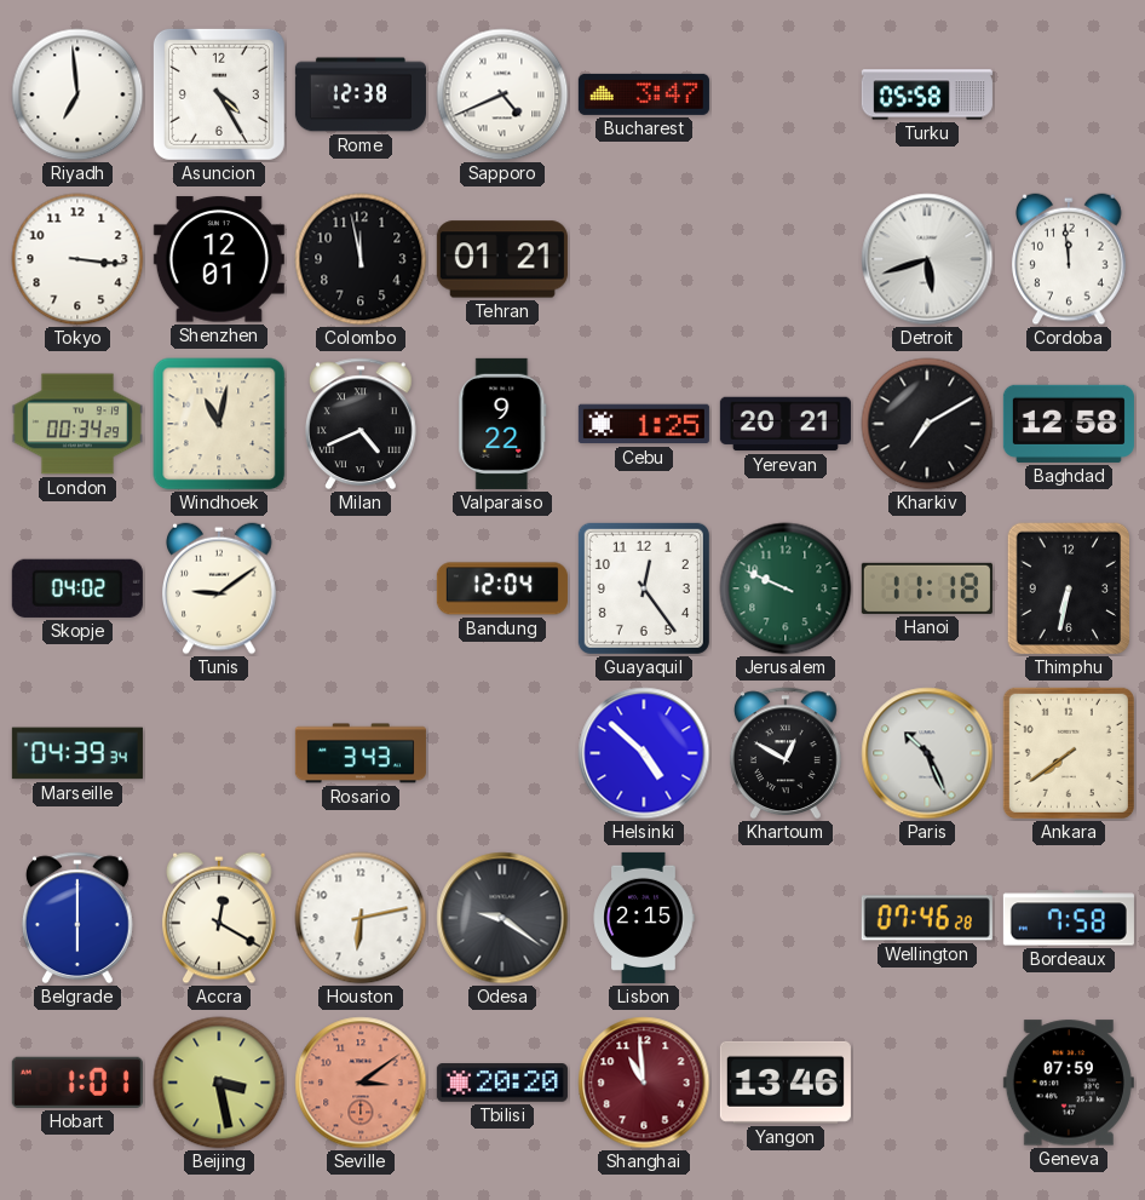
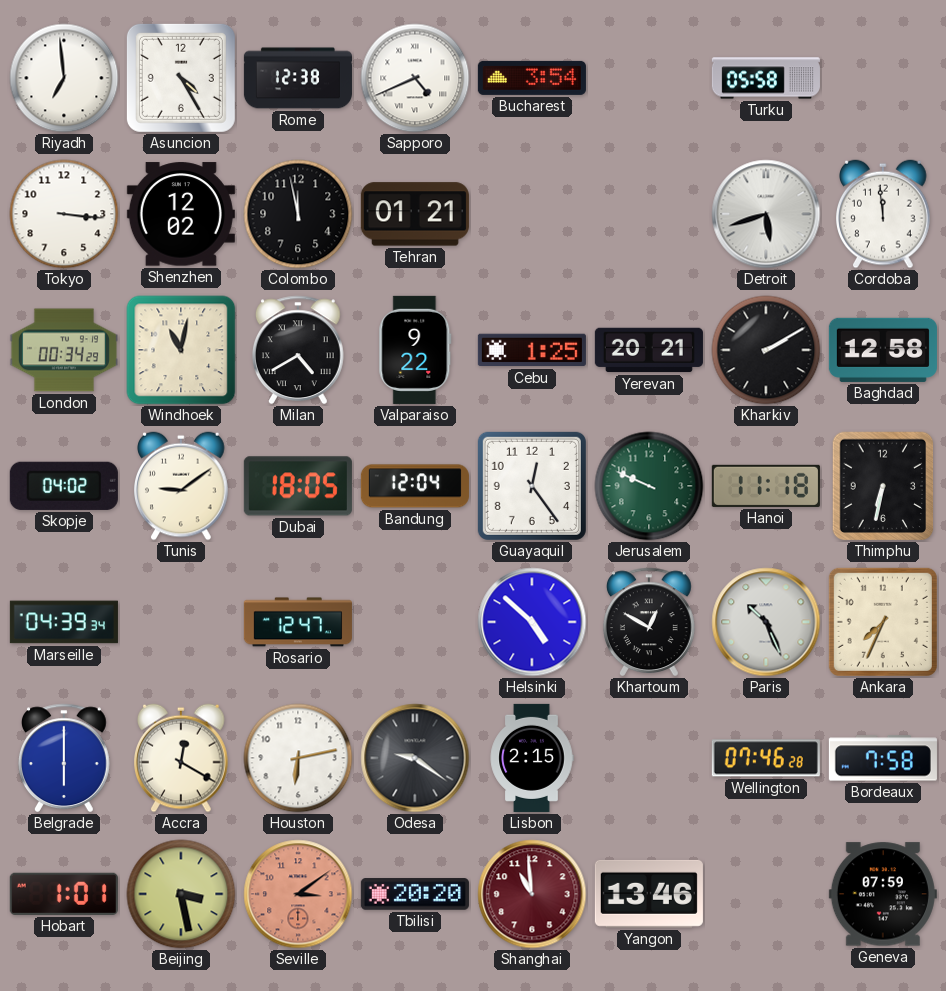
Bucharest: 3:47 -> 3:54 (532, 78)
Shenzhen: 12:01 -> 12:02 (181, 214)
Milan: 4:41 -> 4:40 (298, 350)
Kharkiv: 7:10 -> 2:10 (766, 350)
Dubai: none -> 18:05 (298, 486)
Rosario: 3:43 -> 12:47 (298, 622)
Ankara: 7:39 -> 7:34 (883, 622)
